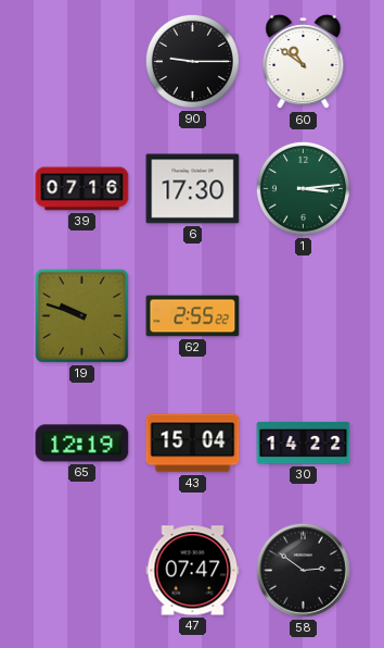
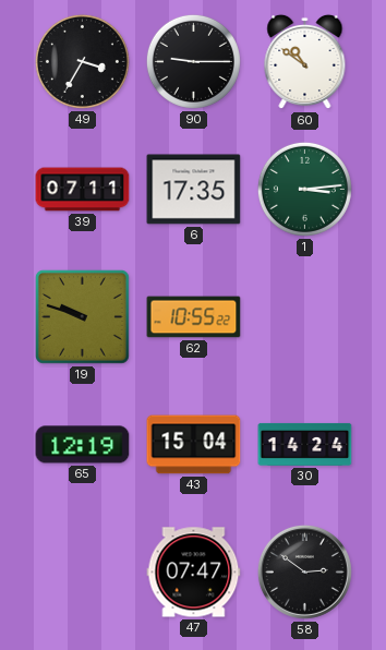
49: none -> 3:35 (82, 61)
39: 07:16 -> 07:11 (83, 190)
6: 17:30 -> 17:35 (194, 190)
62: 2:55 -> 10:55 (194, 317)
30: 14:22 -> 14:24 (305, 444)
